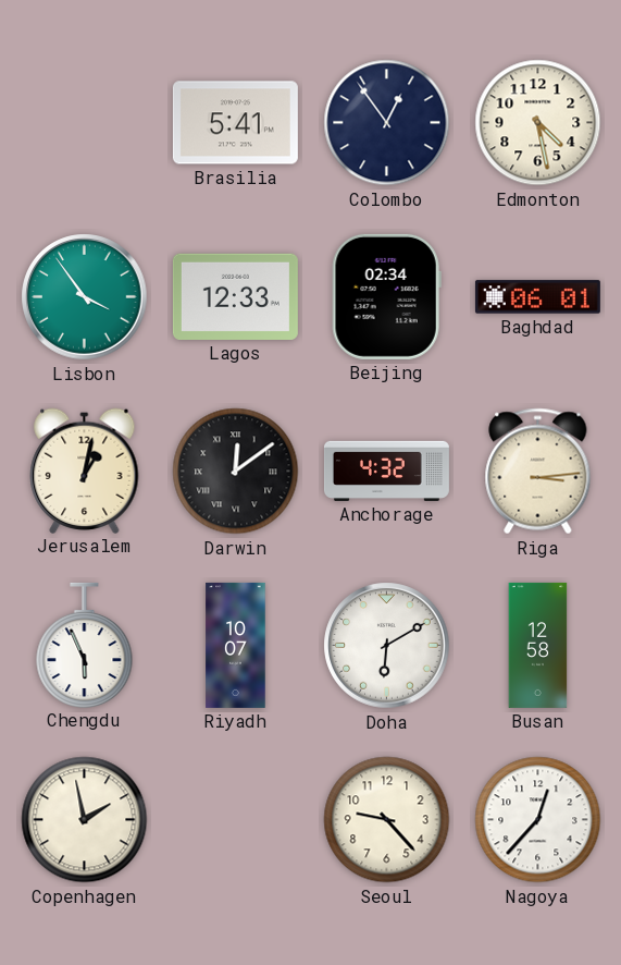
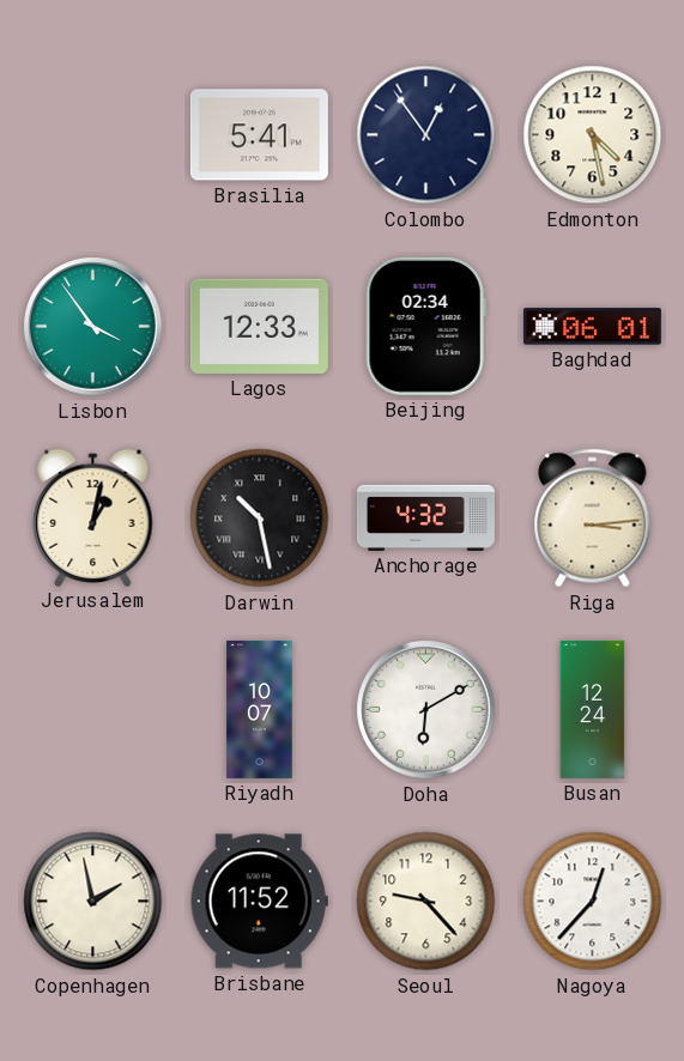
Darwin: 12:09 -> 10:28 (260, 519)
Chengdu: 5:56 -> none (85, 645)
Busan: 12:58 -> 12:24 (593, 709)
Brisbane: none -> 11:52 (259, 902)
